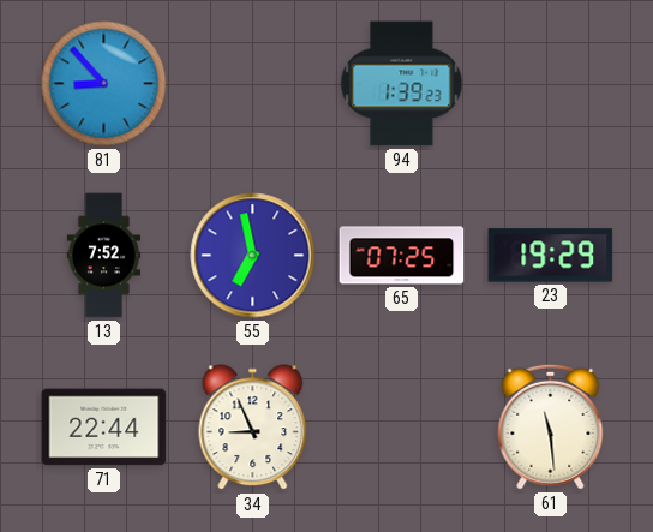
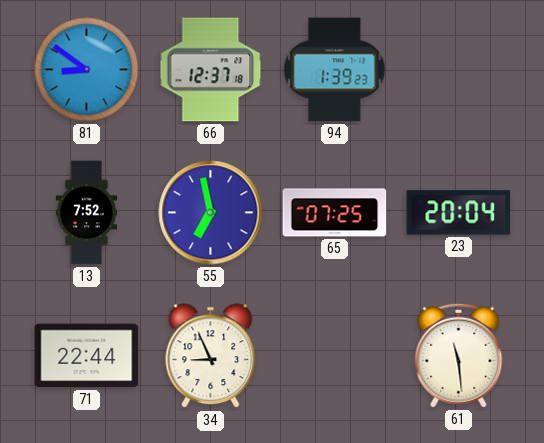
81: 8:53 -> 8:51 (87, 70)
66: none -> 12:37 (211, 70)
23: 19:29 -> 20:04 (459, 213)
